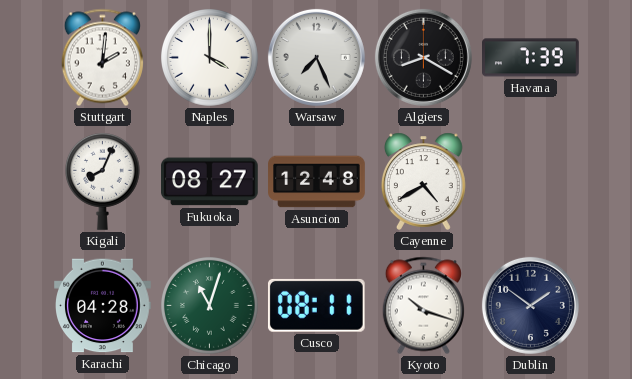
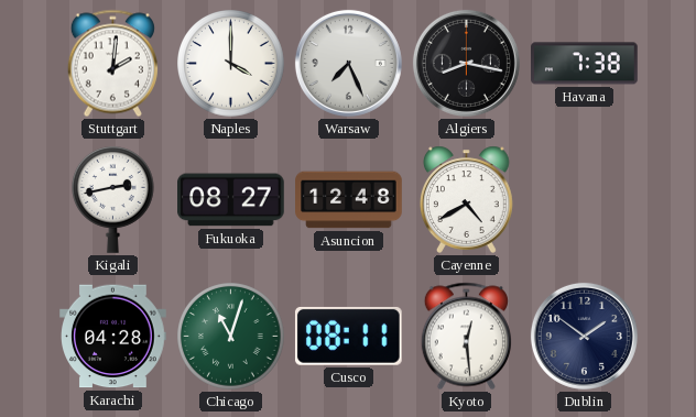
Algiers: 8:20 -> 8:17 (466, 63)
Havana: 7:39 -> 7:38 (585, 64)
Kigali: 8:04 -> 2:43 (112, 200)
Kyoto: 10:18 -> 12:29 (466, 337)
